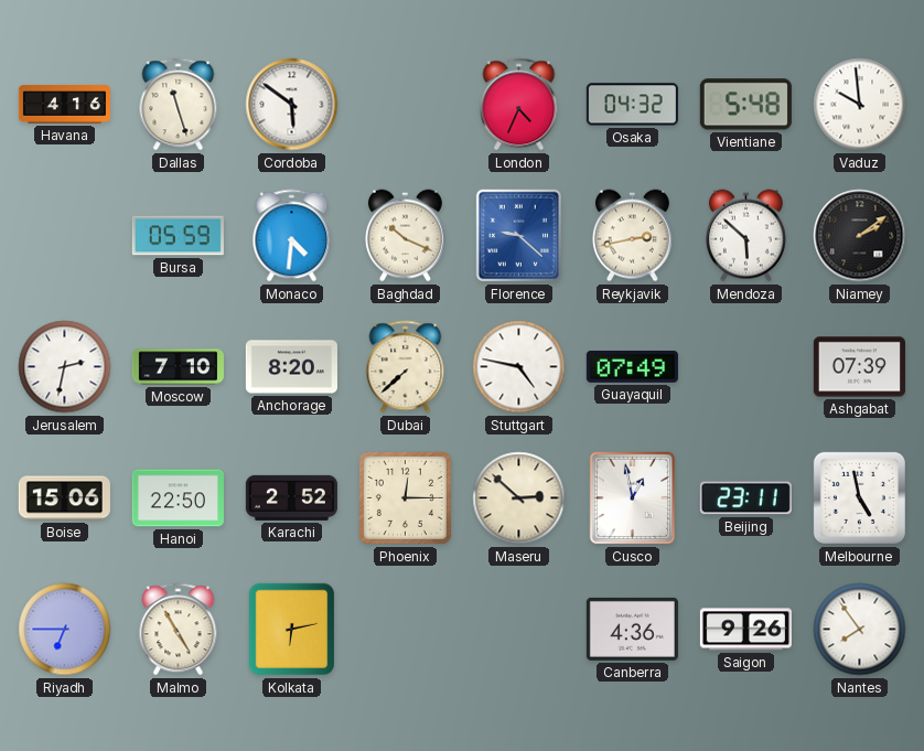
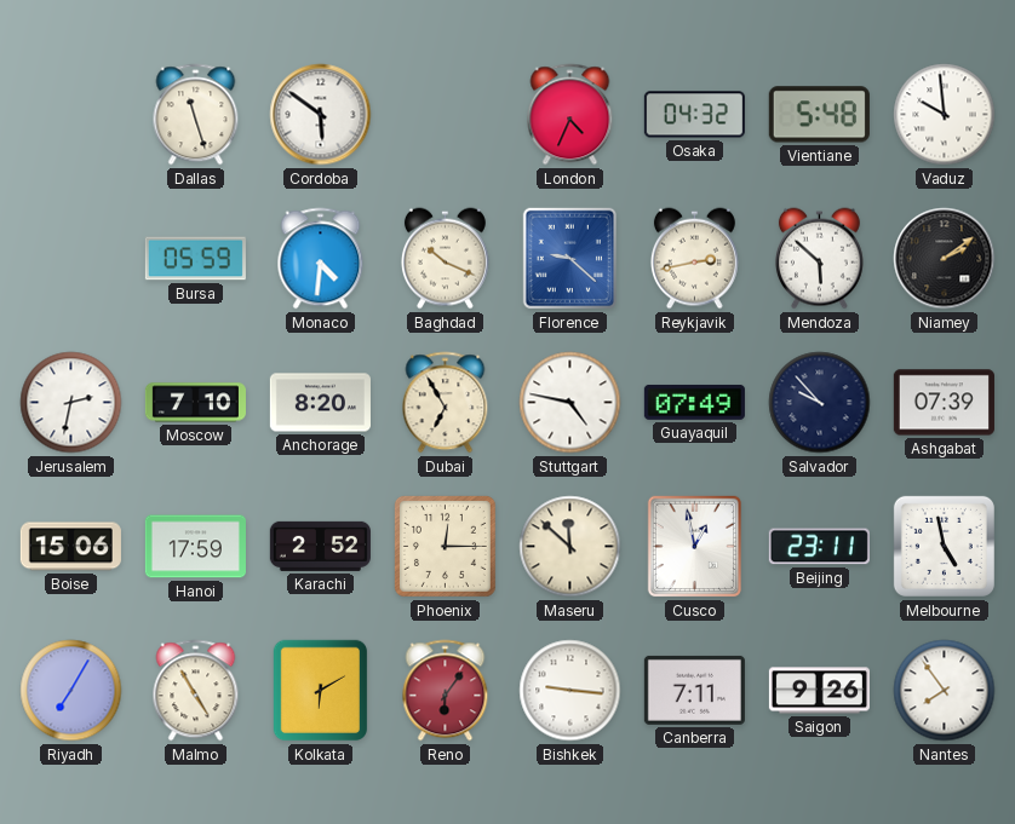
Havana: 4:16 -> none (64, 105)
Dubai: 7:38 -> 6:55 (446, 403)
Salvador: none -> 9:53 (820, 403)
Hanoi: 22:50 -> 17:59 (195, 547)
Maseru: 2:52 -> 11:52 (570, 547)
Riyadh: 6:45 -> 7:05 (71, 691)
Kolkata: 6:13 -> 6:10 (321, 691)
Reno: none -> 6:06 (446, 691)
Bishkek: none -> 9:16 (570, 691)
Canberra: 4:36 -> 7:11 (694, 690)
